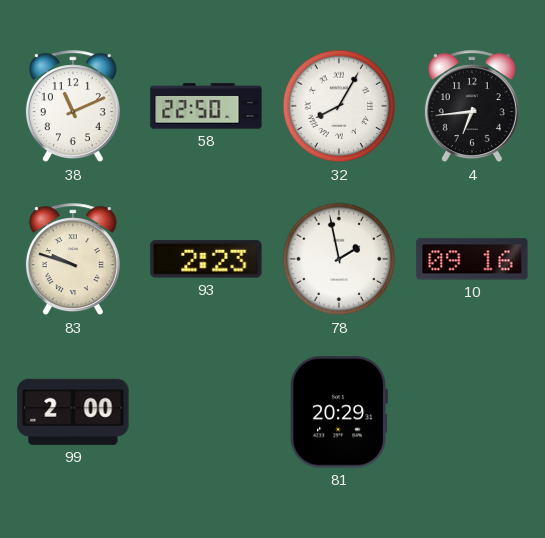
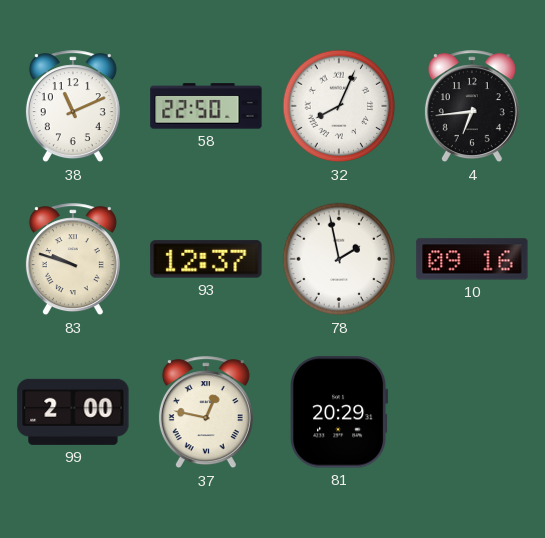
32: 8:05 -> 8:04 (339, 106)
93: 2:23 -> 12:37 (206, 259)
37: none -> 12:47 (206, 413)
